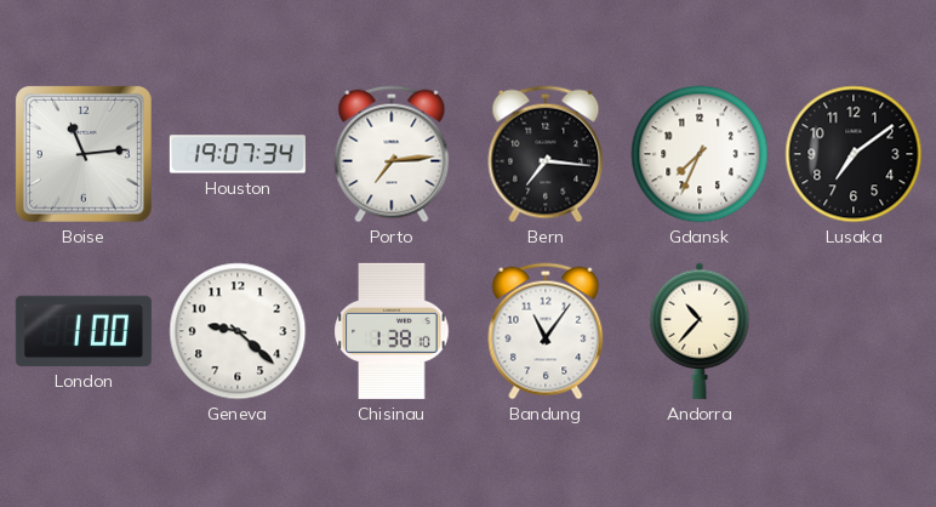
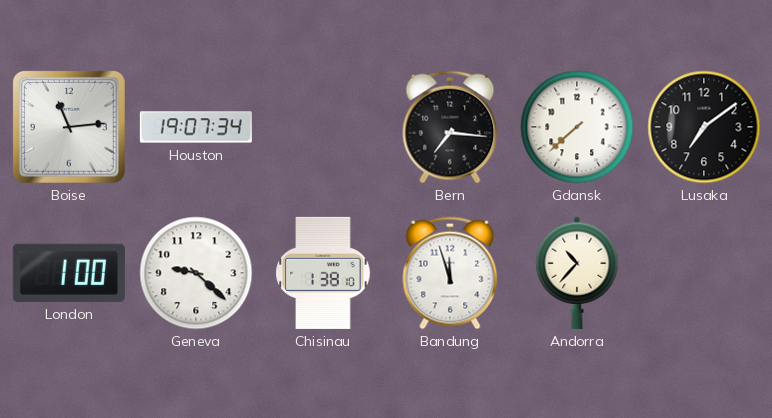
Porto: 7:14 -> none (392, 154)
Gdansk: 7:34 -> 7:38 (577, 127)
Bandung: 11:06 -> 11:57 (450, 273)
